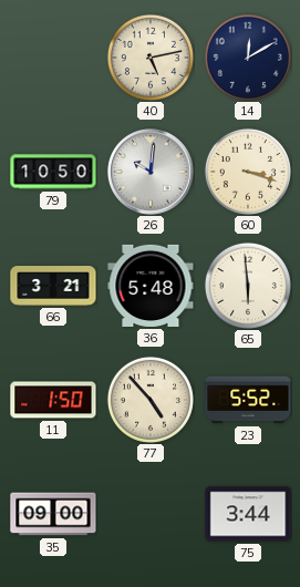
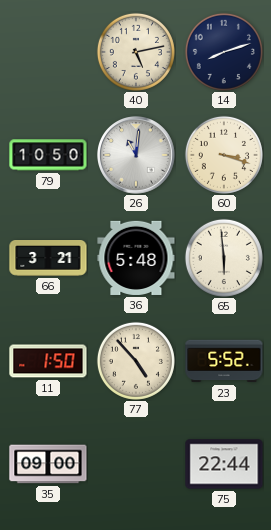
14: 12:10 -> 8:12 (224, 52)
26: 10:01 -> 11:01 (137, 155)
75: 3:44 -> 22:44 (224, 464)
